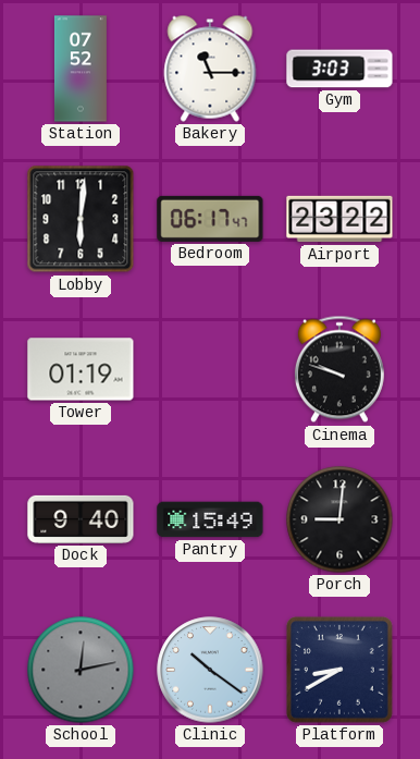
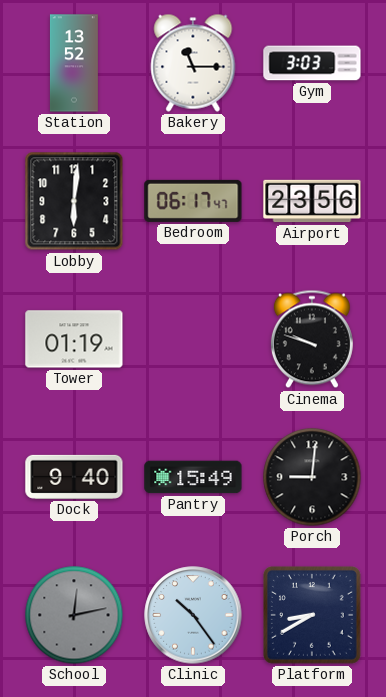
Station: 07:52 -> 13:52 (74, 63)
Airport: 23:22 -> 23:56 (312, 201)
Clinic: 10:21 -> 10:24 (193, 615)
